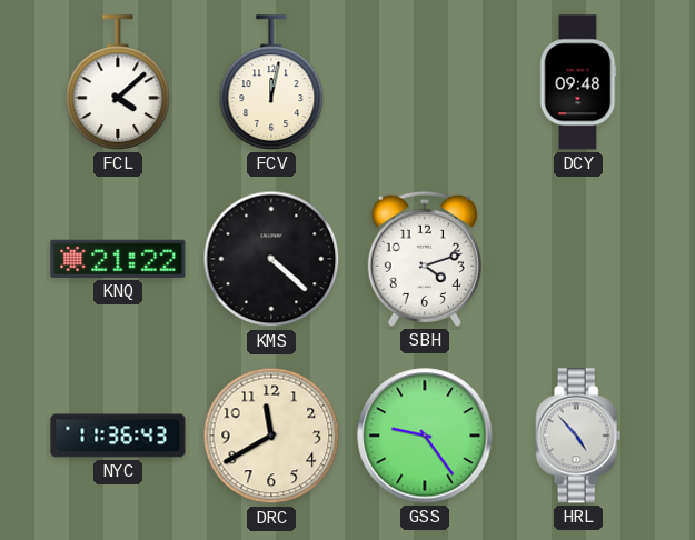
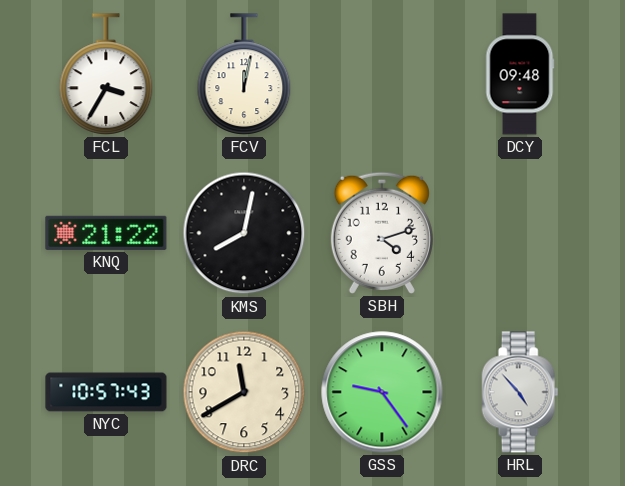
FCL: 4:08 -> 3:35 (106, 74)
KMS: 4:22 -> 8:02 (244, 233)
NYC: 11:36 -> 10:57 (106, 392)
